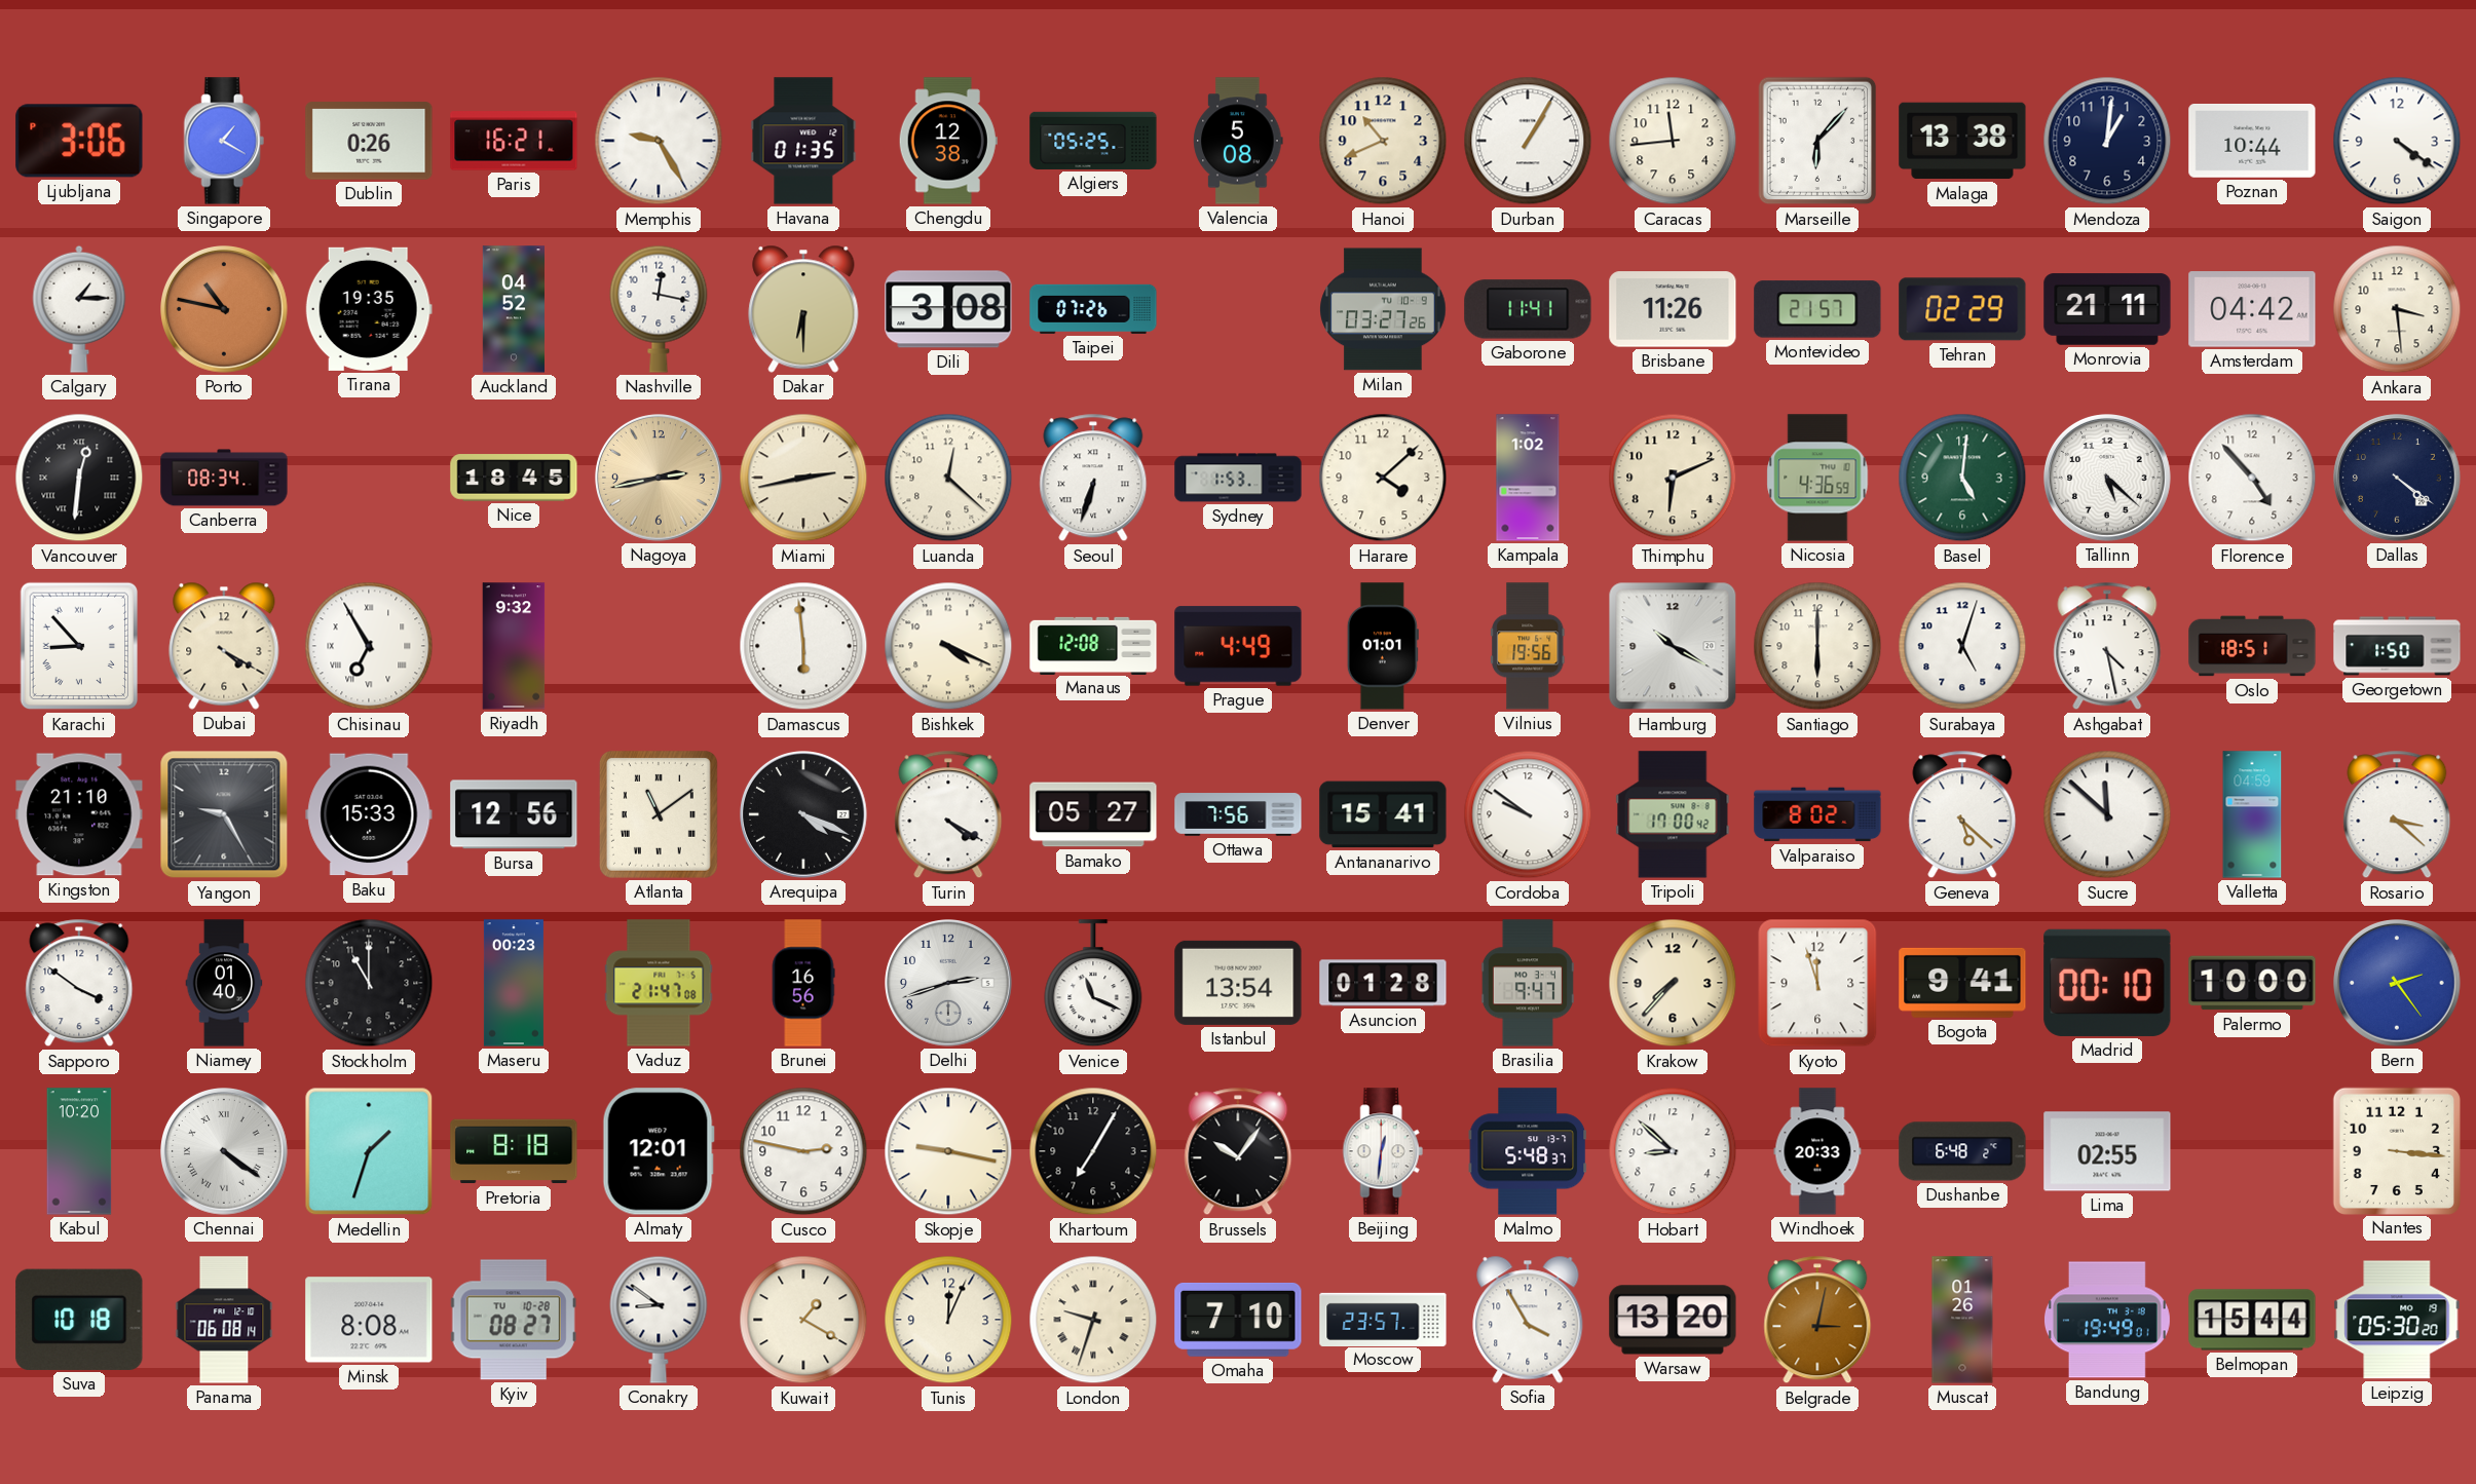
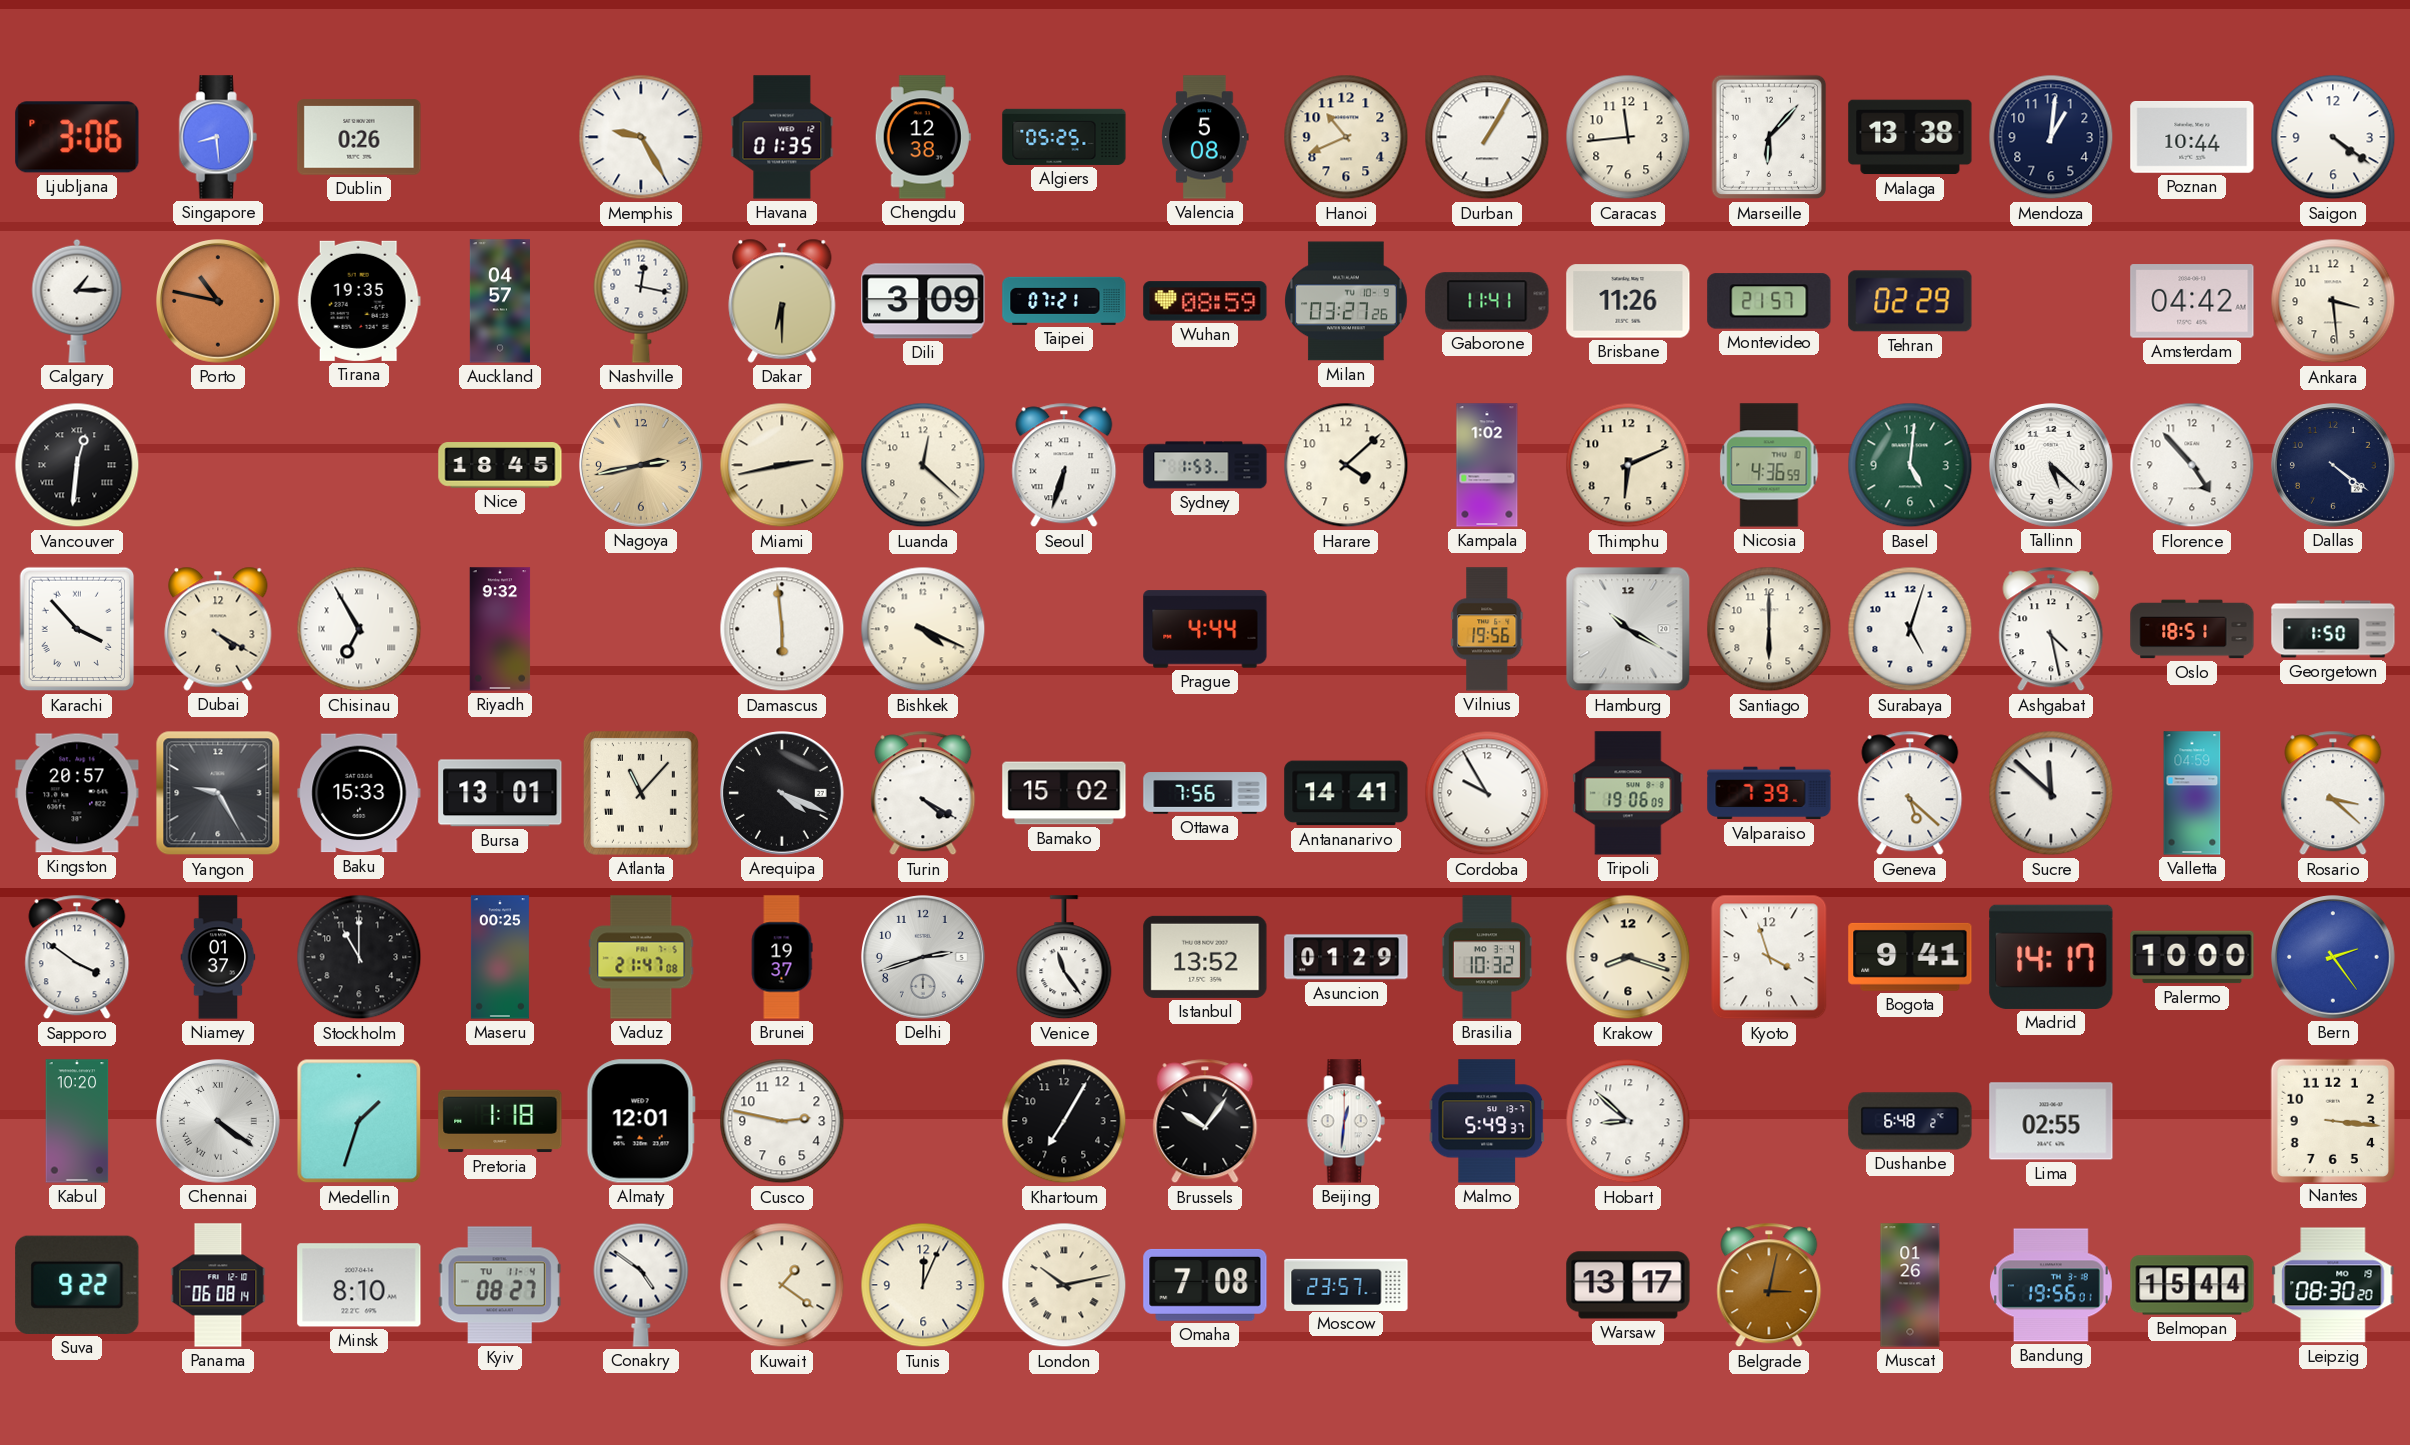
Singapore: 1:20 -> 8:29 (218, 137)
Paris: 16:21 -> none (514, 141)
Auckland: 04:52 -> 04:57 (500, 301)
Dili: 3:08 -> 3:09 (923, 301)
Taipei: 07:26 -> 07:21 (1064, 301)
Wuhan: none -> 08:59 (1205, 301)
Monrovia: 21:11 -> none (2107, 309)
Canberra: 08:34 -> none (224, 478)
Karachi: 8:53 -> 3:53 (77, 629)
Manaus: 12:08 -> none (1093, 645)
Prague: 4:49 -> 4:44 (1205, 629)
Denver: 01:01 -> none (1383, 646)
Kingston: 21:10 -> 20:57 (77, 793)
Bursa: 12:56 -> 13:01 (500, 793)
Atlanta: 11:09 -> 11:07 (641, 793)
Bamako: 05:27 -> 15:02 (1064, 793)
Antananarivo: 15:41 -> 14:41 (1346, 793)
Cordoba: 9:51 -> 9:55 (1487, 793)
Tripoli: 17:00 -> 19:06 (1628, 793)
Valparaiso: 8:02 -> 7:39 (1769, 793)
Niamey: 01:40 -> 01:37 (218, 957)
Maseru: 00:23 -> 00:25 (500, 957)
Brunei: 16:56 -> 19:37 (782, 957)
Venice: 11:19 -> 11:24 (1064, 958)
Istanbul: 13:54 -> 13:52 (1205, 957)
Asuncion: 01:28 -> 01:29 (1346, 957)
Brasilia: 9:47 -> 10:32 (1487, 957)
Krakow: 7:37 -> 8:18 (1628, 957)
Kyoto: 11:57 -> 3:57 (1769, 957)
Madrid: 00:10 -> 14:17 (2051, 957)
Pretoria: 8:18 -> 1:18 (500, 1121)
Skopje: 9:17 -> none (948, 1151)
Malmo: 5:48 -> 5:49 (1487, 1121)
Windhoek: 20:33 -> none (1817, 1151)
Suva: 10:18 -> 9:22 (77, 1285)
Minsk: 8:08 -> 8:10 (359, 1285)
Kyiv date: TU 10-28 -> TU 11-4 (500, 1285)
Conakry: 8:51 -> 4:51 (641, 1285)
Kuwait: 1:20 -> 1:21 (782, 1285)
London: 9:33 -> 10:13 (1064, 1285)
Omaha: 7:10 -> 7:08 (1205, 1285)
Sofia: 3:55 -> none (1528, 1320)
Warsaw: 13:20 -> 13:17 (1628, 1285)
Bandung: 19:49 -> 19:56 (2051, 1285)
Leipzig: 05:30 -> 08:30 (2333, 1285)
